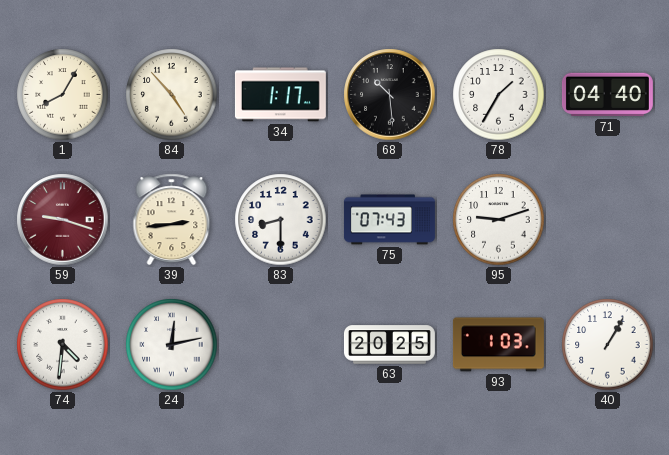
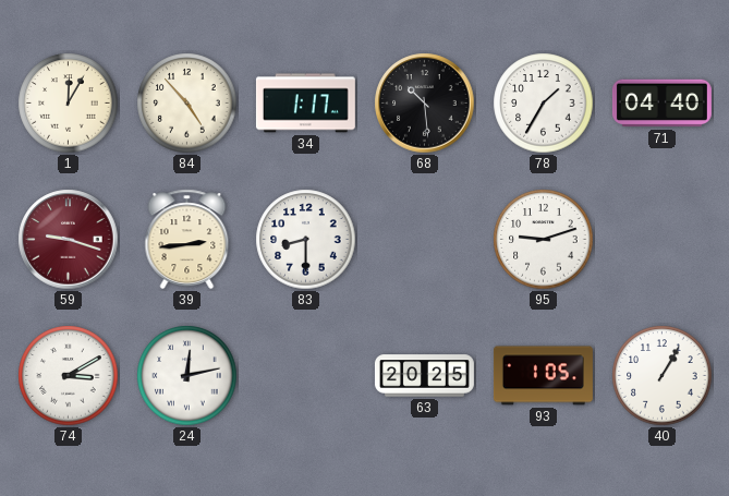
1: 8:05 -> 12:05 (69, 104)
75: 07:43 -> none (389, 220)
74: 4:31 -> 3:10 (69, 376)
93: 1:03 -> 1:05 (543, 376)
